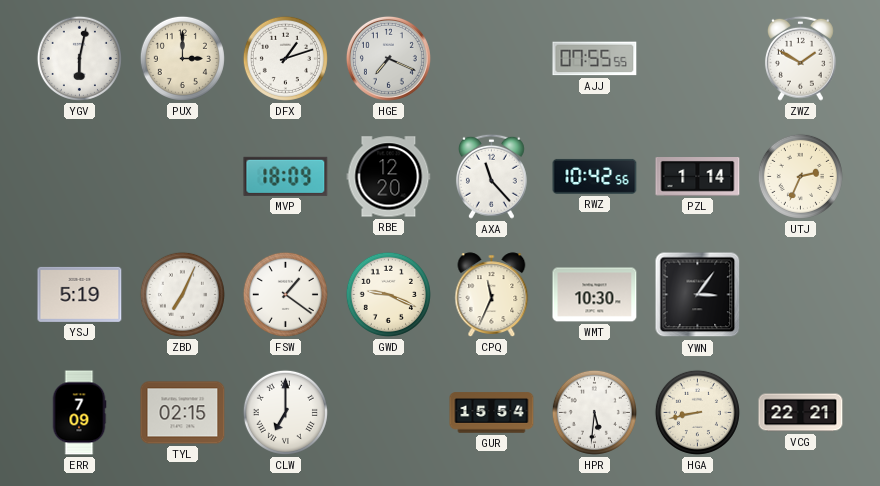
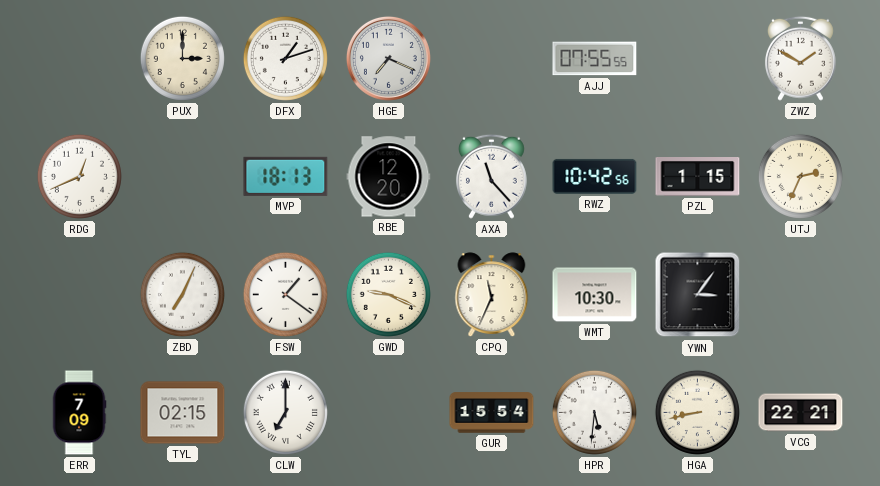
YGV: 6:02 -> none (79, 58)
RDG: none -> 12:41 (79, 176)
MVP: 18:09 -> 18:13 (286, 176)
PZL: 1:14 -> 1:15 (698, 177)
YSJ: 5:19 -> none (80, 294)
